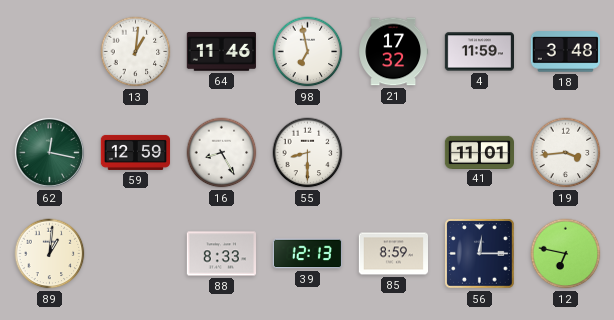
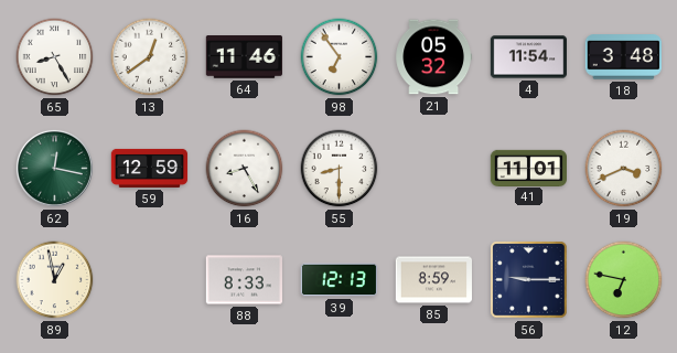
65: none -> 8:25 (55, 57)
13: 1:01 -> 12:39 (150, 57)
98: 6:58 -> 6:54 (340, 57)
21: 17:32 -> 05:32 (433, 57)
4: 11:59 -> 11:54 (528, 57)
19: 3:44 -> 3:41 (624, 169)
89: 1:01 -> 12:58 (55, 280)
56: 12:15 -> 9:15 (529, 280)
